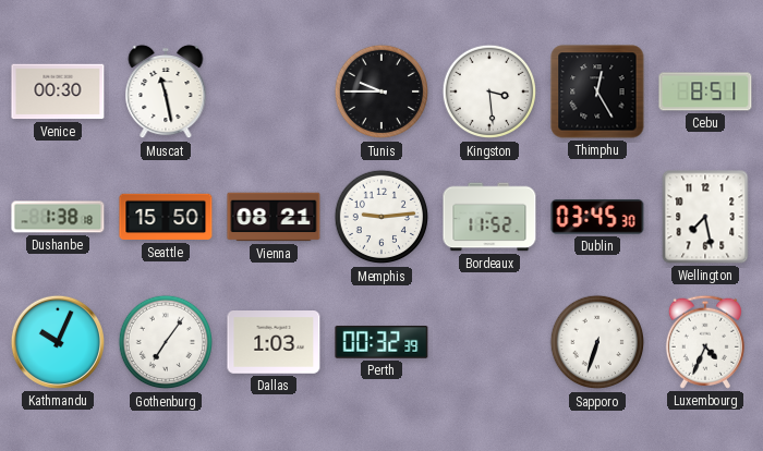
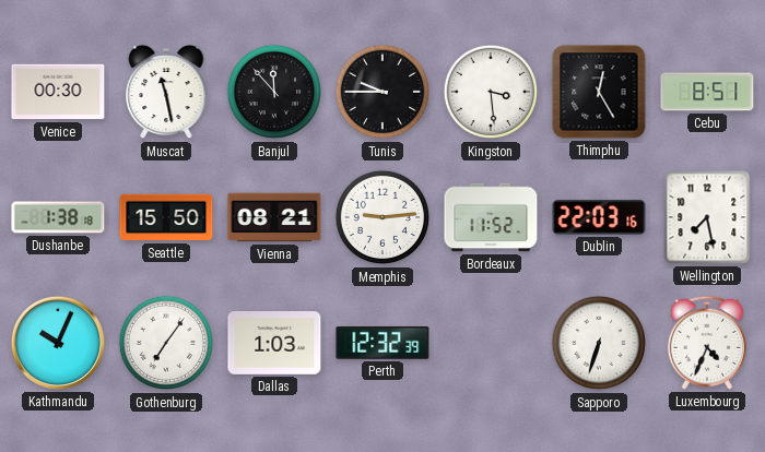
Banjul: none -> 11:53 (274, 92)
Dublin: 03:45 -> 22:03 (599, 217)
Perth: 00:32 -> 12:32 (382, 343)
